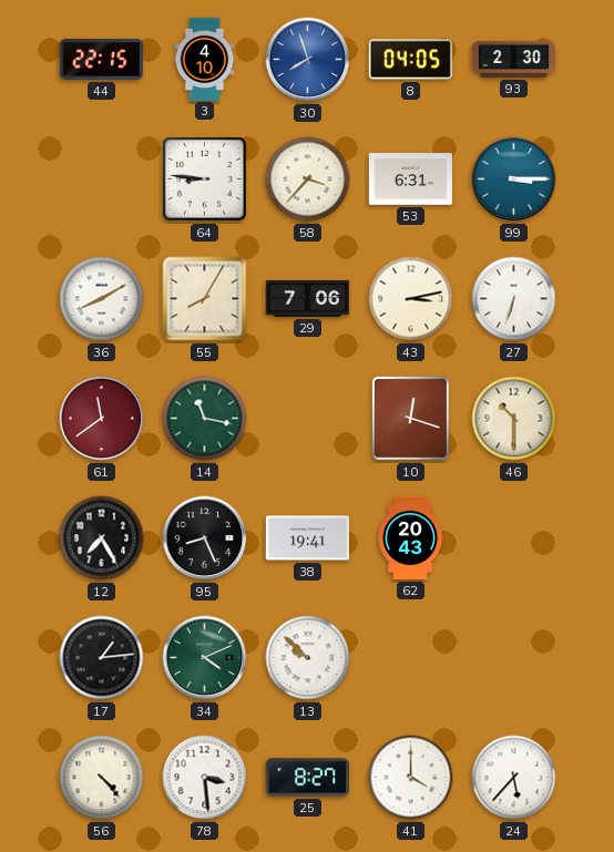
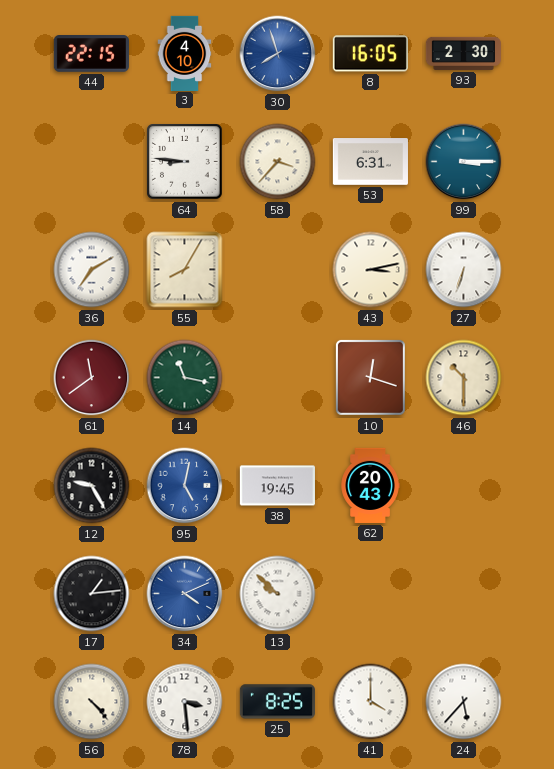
8: 04:05 -> 16:05 (370, 54)
36: 8:10 -> 7:10 (92, 270)
29: 7:06 -> none (307, 298)
12: 7:25 -> 9:25 (92, 486)
95: 8:26 -> 5:02 (185, 486)
95 dial: black -> blue (185, 486)
38: 19:41 -> 19:45 (277, 486)
34 dial: green -> blue (185, 594)
25: 8:27 -> 8:25 (277, 702)
